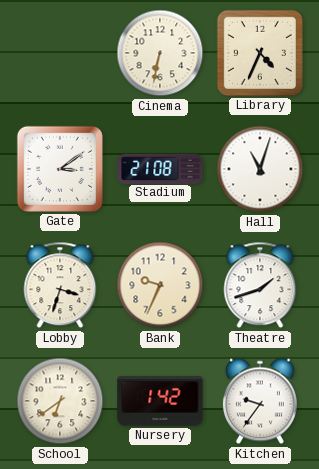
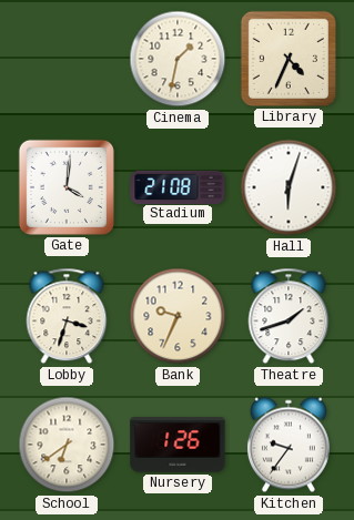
Cinema: 6:32 -> 1:32 (178, 59)
Gate: 3:09 -> 4:01 (67, 187)
Hall: 11:03 -> 6:03 (289, 187)
Nursery: 1:42 -> 1:26 (178, 445)
